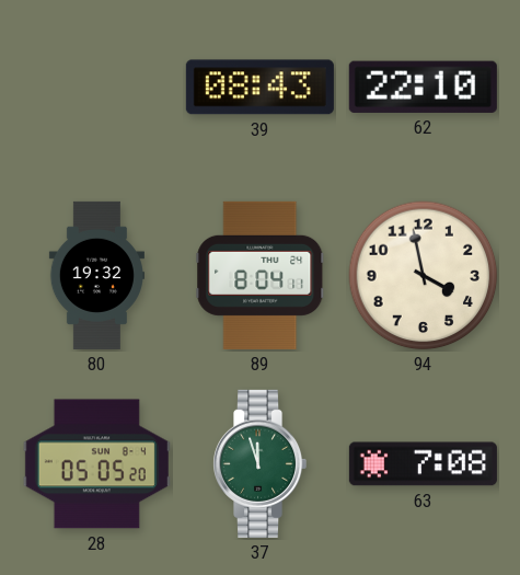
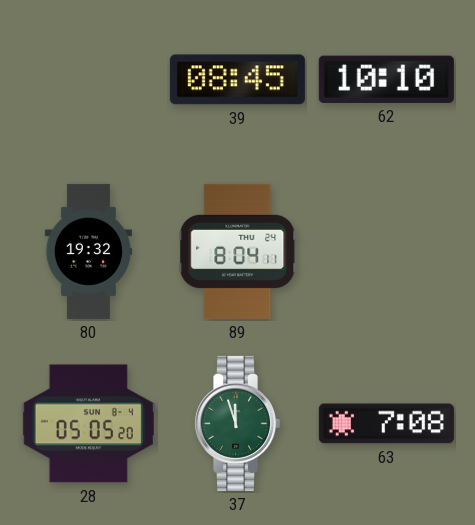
39: 08:43 -> 08:45 (237, 80)
62: 22:10 -> 10:10 (386, 79)
94: 3:58 -> none (424, 276)
